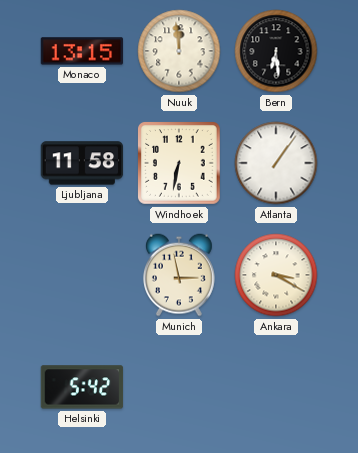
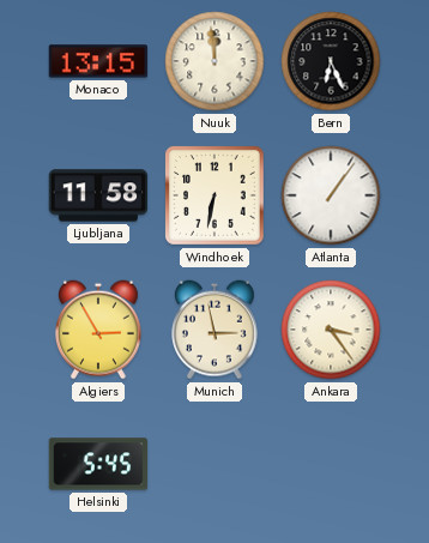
Bern: 6:29 -> 6:26 (331, 61)
Algiers: none -> 2:55 (98, 330)
Ankara: 3:20 -> 3:24 (331, 330)
Helsinki: 5:42 -> 5:45 (98, 464)
